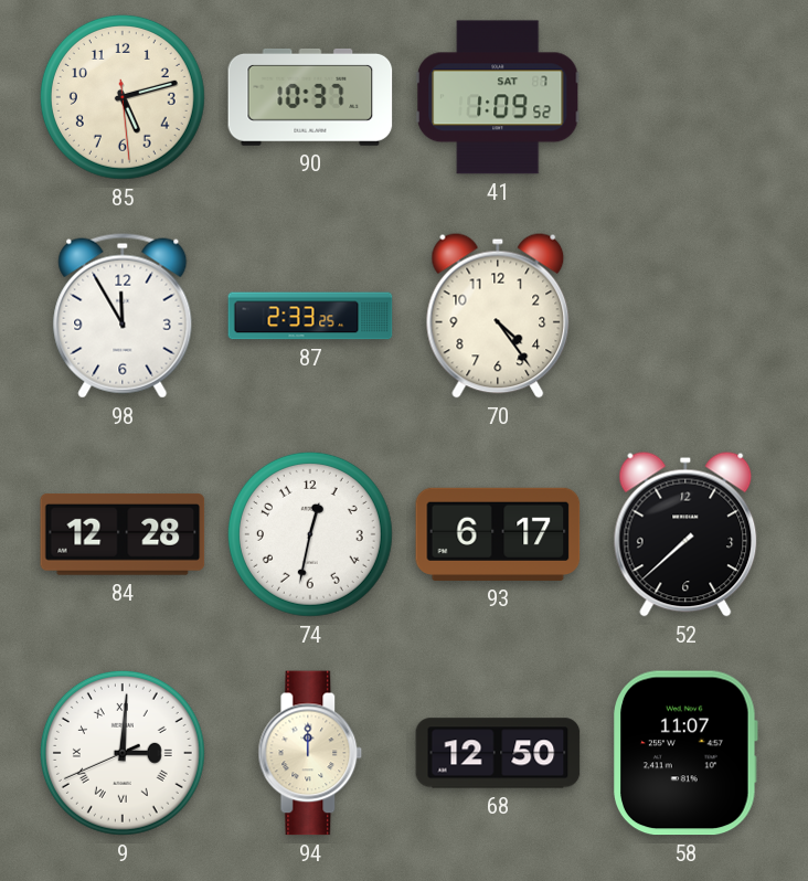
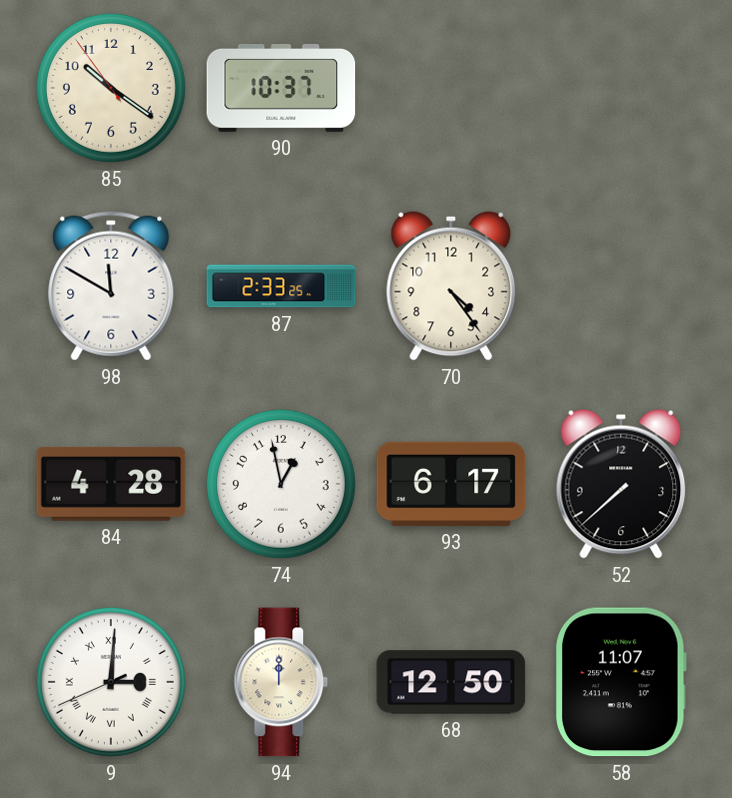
85: 5:12 -> 10:20 (111, 88)
41: 1:09 -> none (498, 97)
98: 11:55 -> 11:50 (111, 286)
84: 12:28 -> 4:28 (111, 484)
74: 12:32 -> 12:58 (281, 484)
